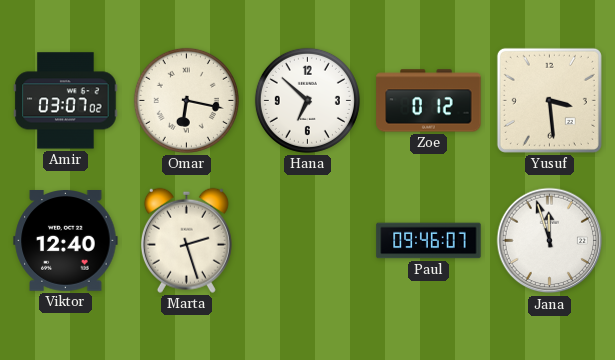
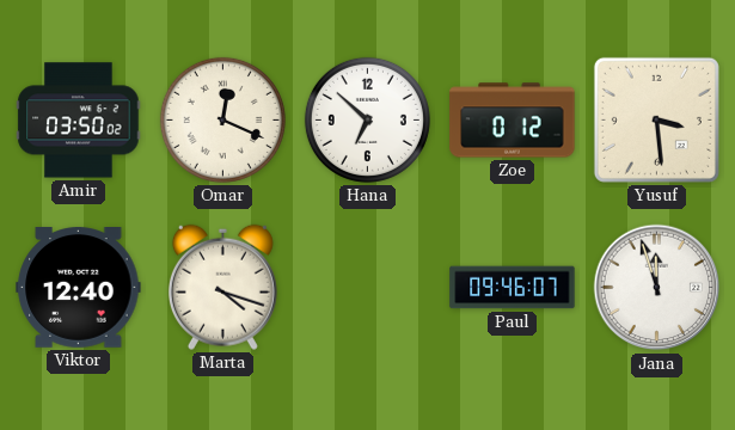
Amir: 03:07 -> 03:50 (79, 121)
Omar: 6:17 -> 12:19 (222, 119)
Marta: 2:27 -> 4:18 (222, 287)
